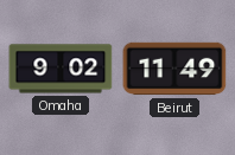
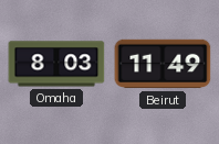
Omaha: 9:02 -> 8:03 (56, 64)
